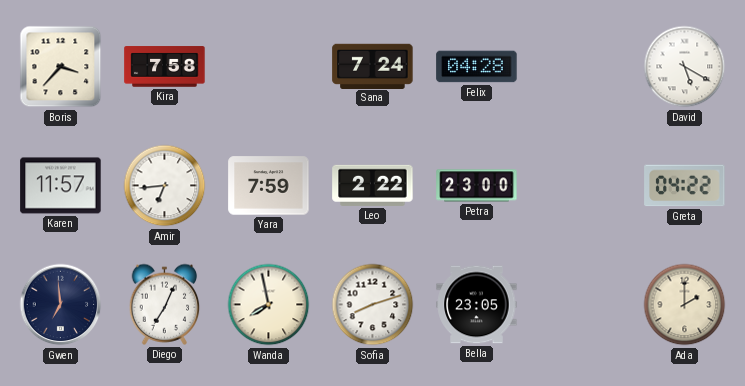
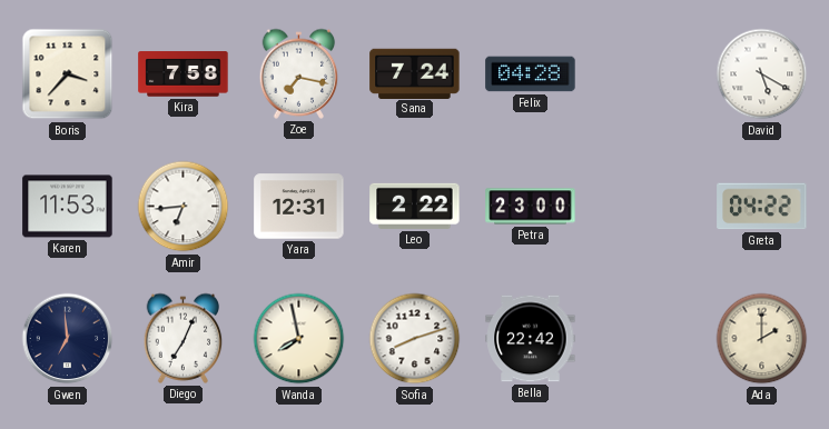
Zoe: none -> 7:17 (299, 73)
Karen: 11:57 -> 11:53 (68, 207)
Yara: 7:59 -> 12:31 (299, 207)
Bella: 23:05 -> 22:42 (531, 339)
